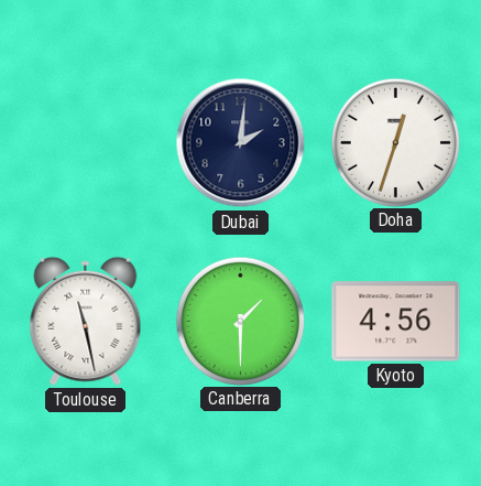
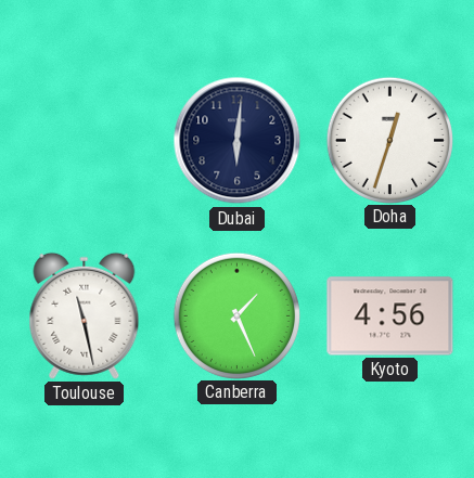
Dubai: 2:01 -> 6:01 (238, 141)
Canberra: 1:30 -> 1:26 (236, 315)
